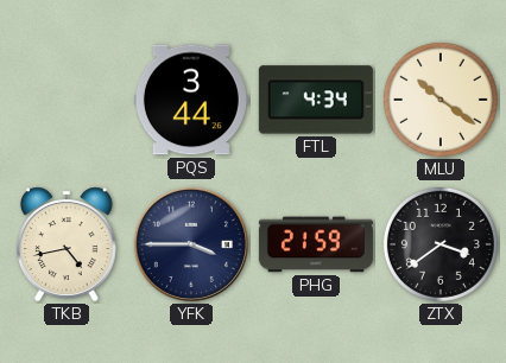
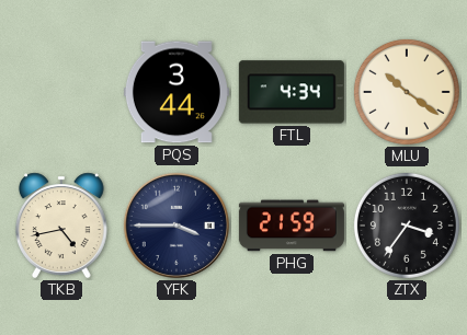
ZTX: 3:39 -> 3:36 (407, 226)
